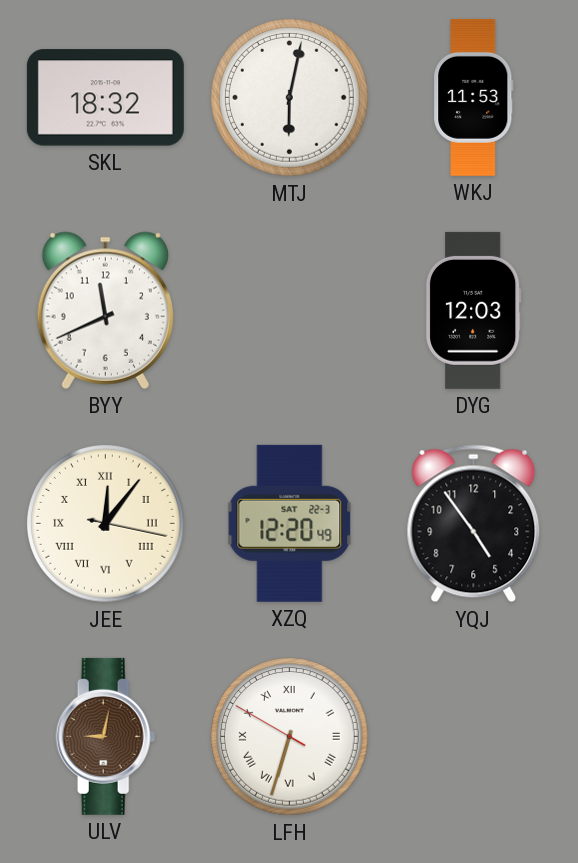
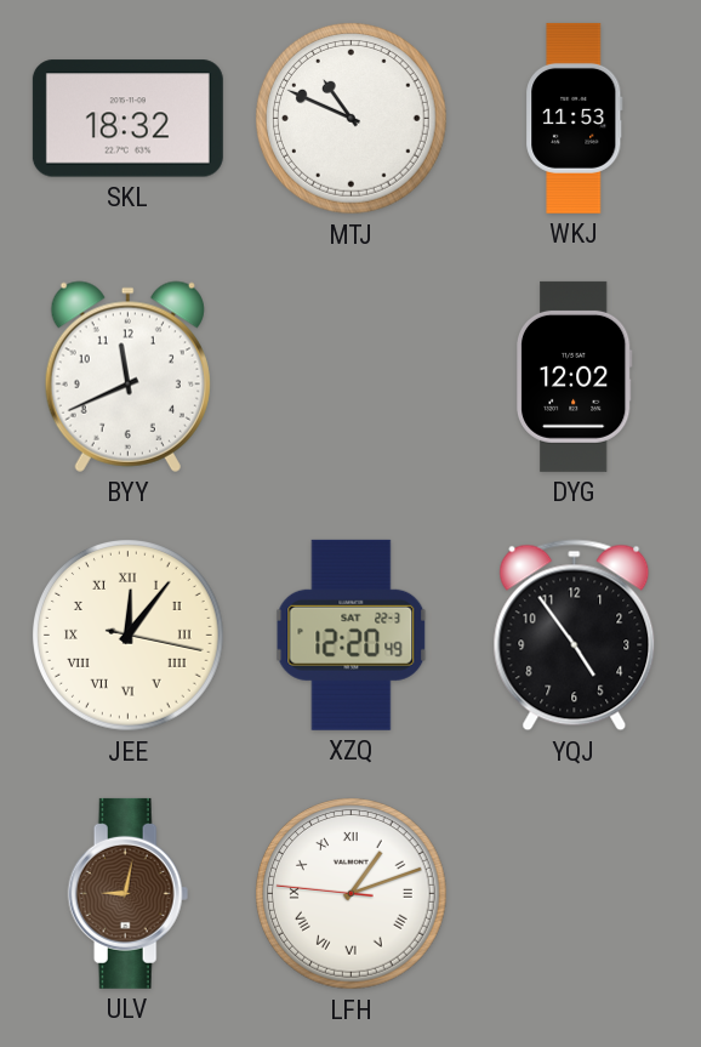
MTJ: 6:02 -> 10:49 (352, 119)
DYG: 12:03 -> 12:02 (574, 376)
LFH: 6:32 -> 1:11 (352, 894)
